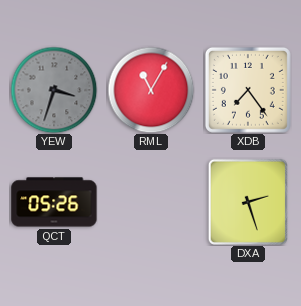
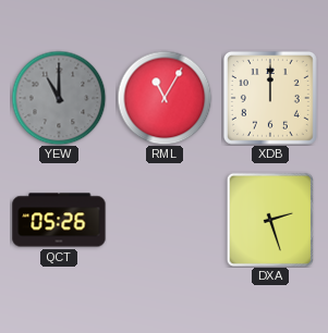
YEW: 3:33 -> 11:00 (59, 98)
XDB: 7:24 -> 12:00 (270, 98)
